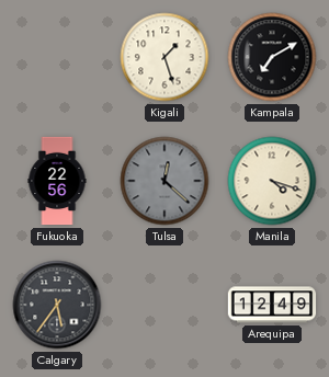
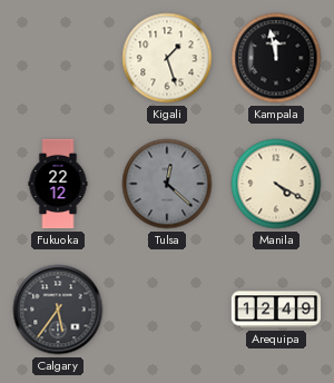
Kampala: 7:10 -> 11:58 (276, 58)
Fukuoka: 22:56 -> 22:12 (58, 184)
Manila: 4:18 -> 4:20 (276, 184)
